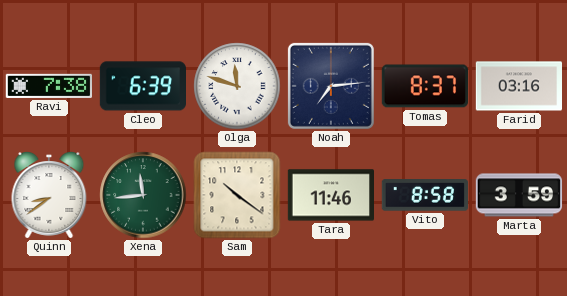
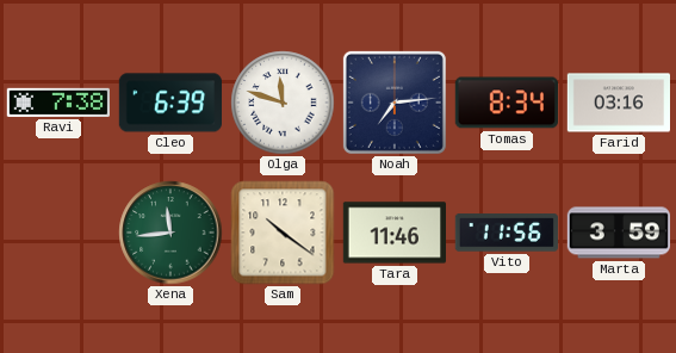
Tomas: 8:37 -> 8:34 (506, 103)
Quinn: 8:39 -> none (49, 196)
Vito: 8:58 -> 11:56 (507, 233)
